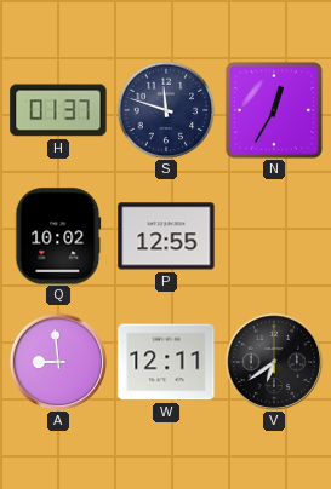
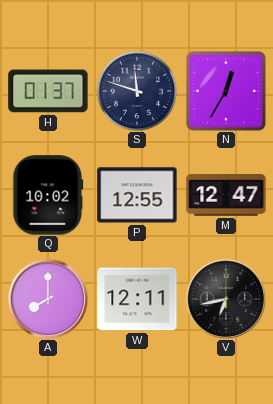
M: none -> 12:47 (226, 196)
A: 8:59 -> 8:00 (47, 298)
V: 6:39 -> 6:43 (225, 298)
